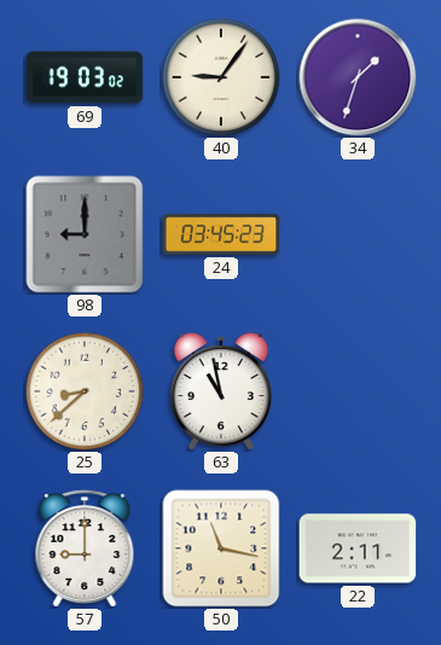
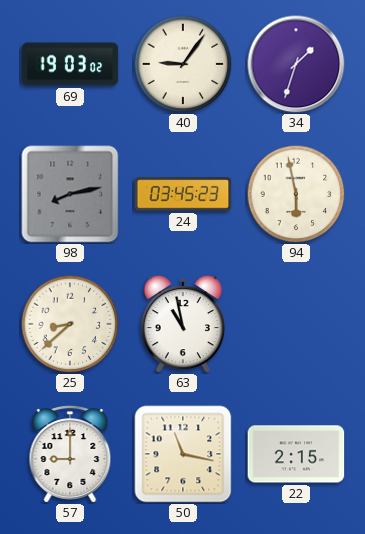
98: 9:00 -> 8:13 (70, 194)
94: none -> 5:58 (296, 194)
22: 2:11 -> 2:15 (296, 454)
